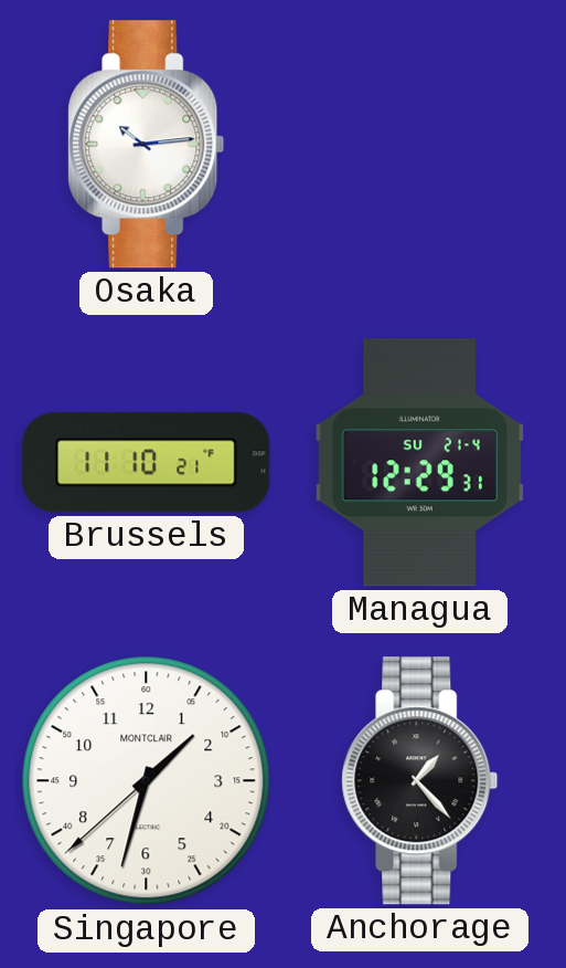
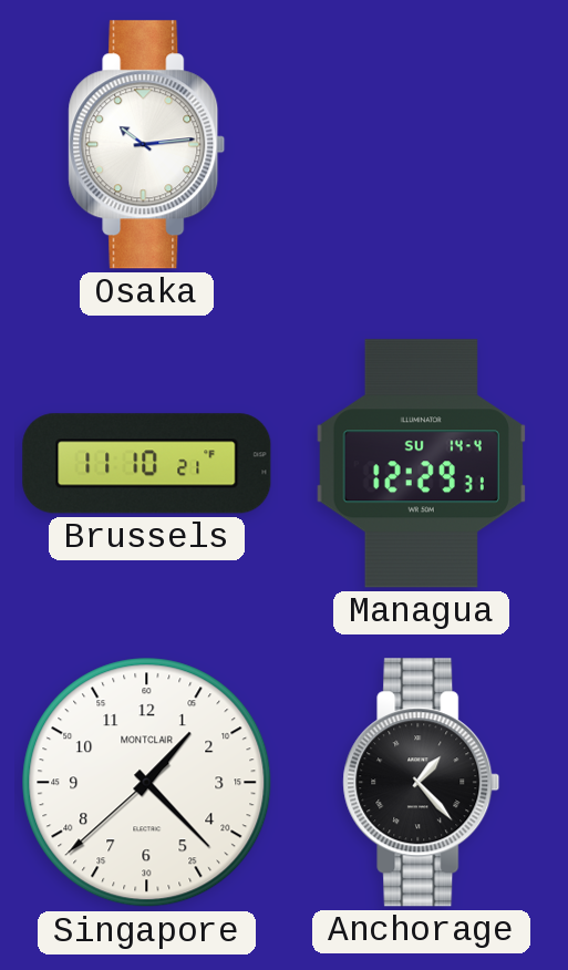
Managua date: SU 21-4 -> SU 14-4 (421, 464)
Singapore: 1:32 -> 1:22 (147, 783)
